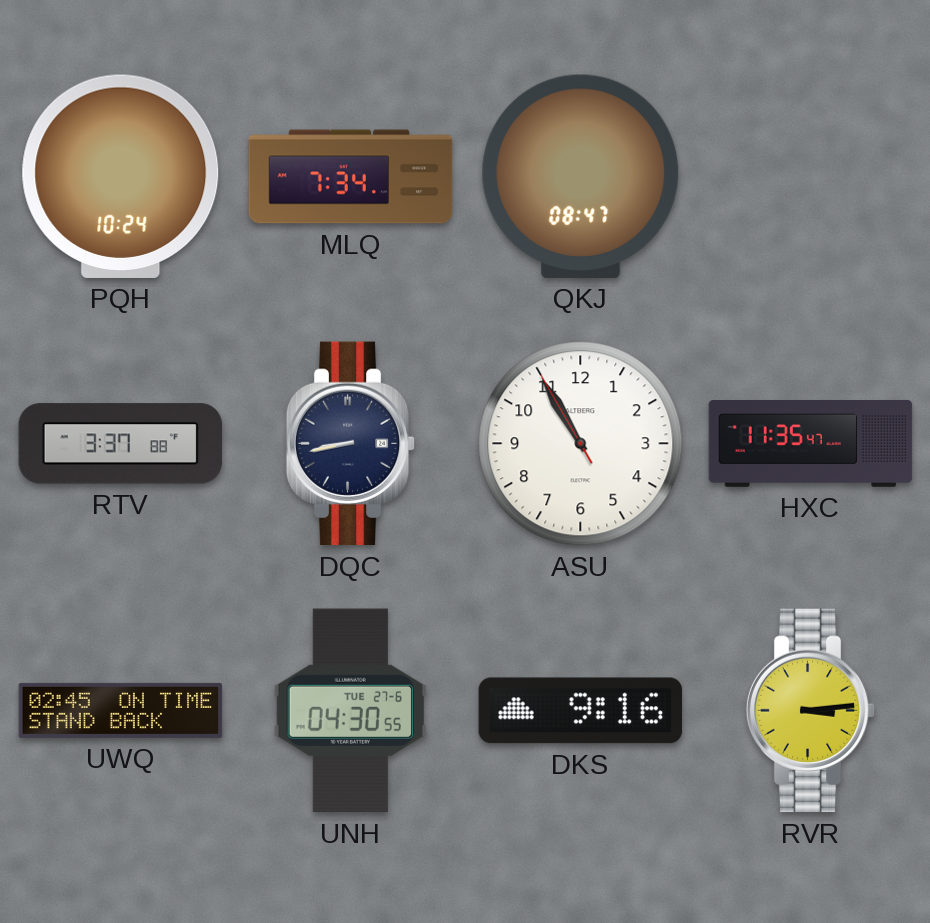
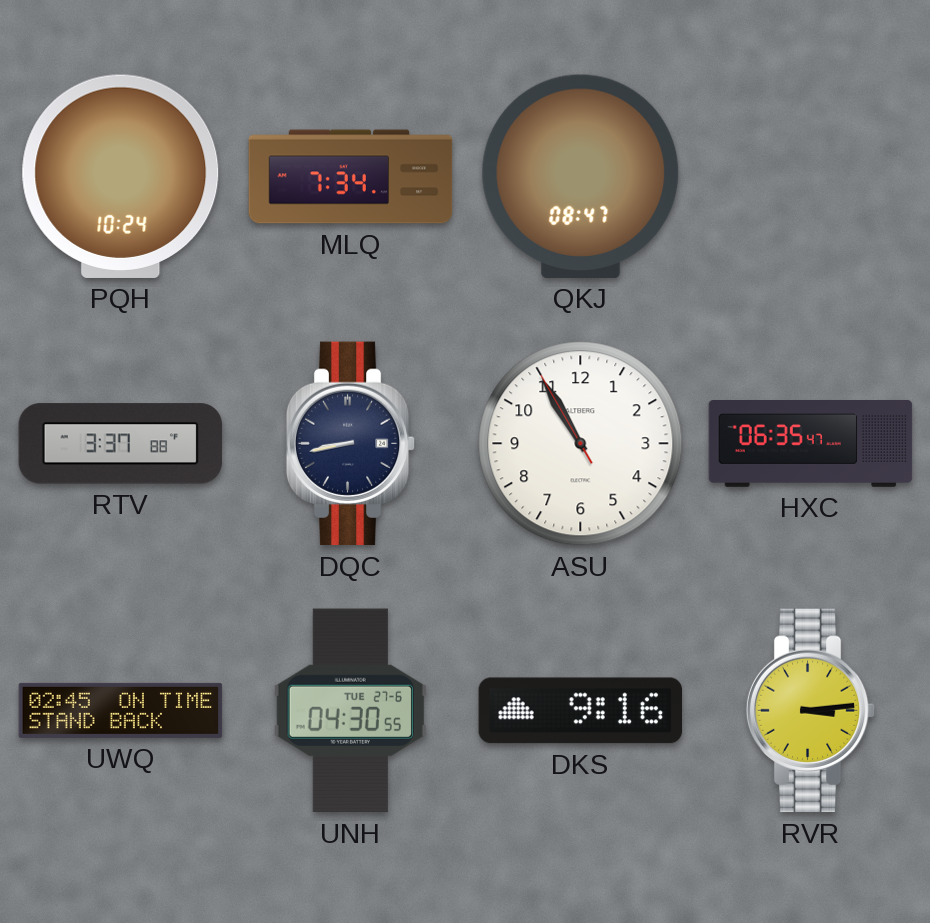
HXC: 11:35 -> 06:35 (811, 444)
